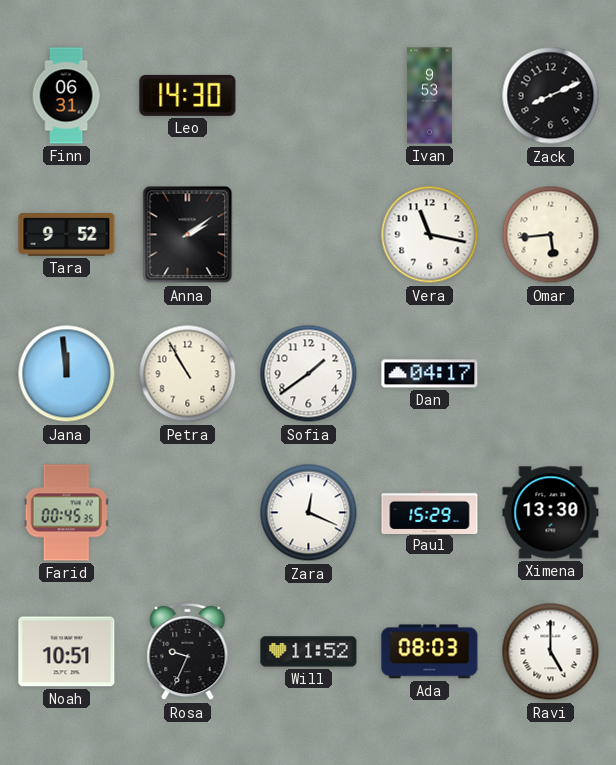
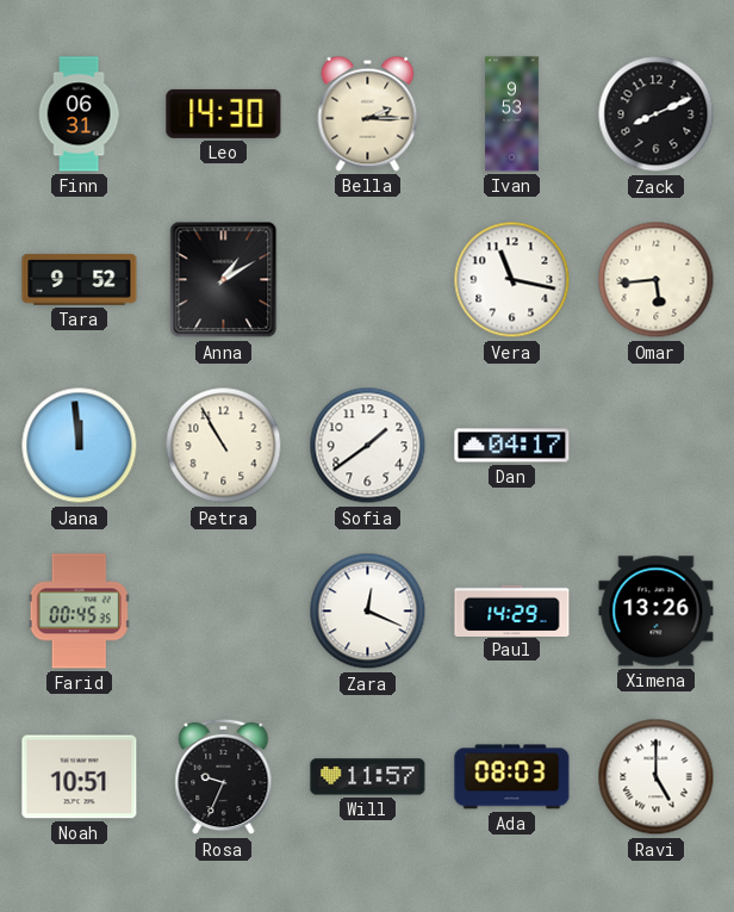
Bella: none -> 2:15 (368, 113)
Anna: 2:09 -> 1:10 (224, 280)
Paul: 15:29 -> 14:29 (512, 610)
Ximena: 13:30 -> 13:26 (657, 612)
Will: 11:52 -> 11:57 (368, 777)
